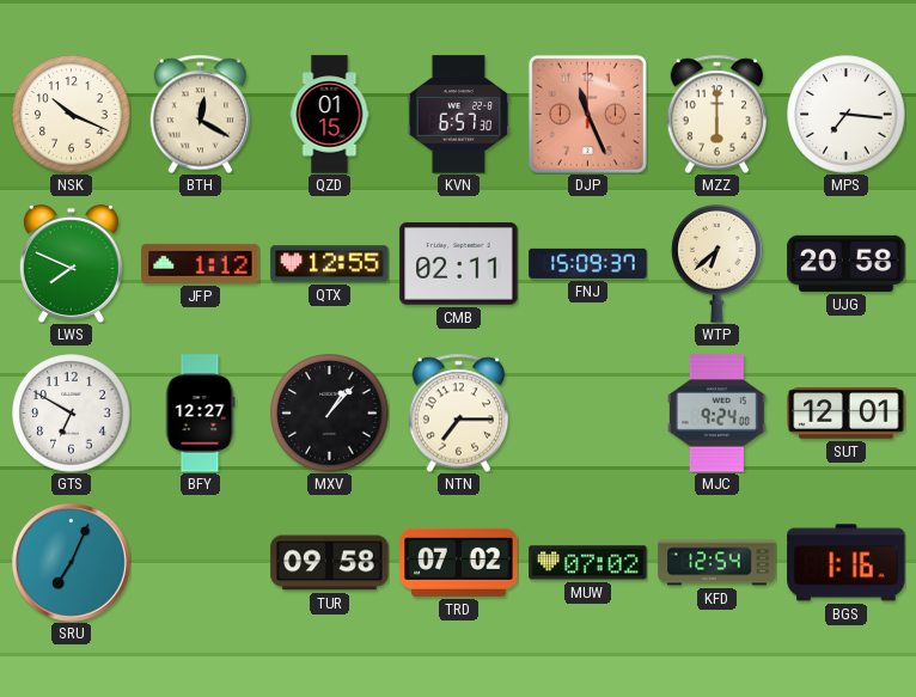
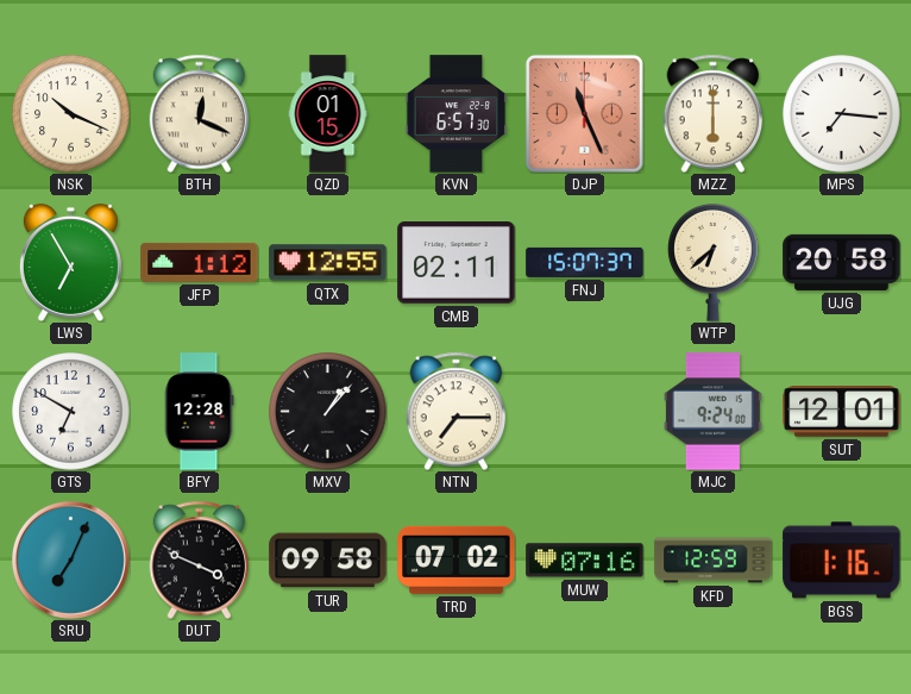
BTH: 12:20 -> 12:19 (200, 113)
LWS: 7:49 -> 6:55 (70, 262)
FNJ: 15:09 -> 15:07 (585, 262)
BFY: 12:27 -> 12:28 (199, 412)
DUT: none -> 3:49 (200, 559)
MUW: 07:02 -> 07:16 (585, 561)
KFD: 12:54 -> 12:59 (714, 561)
